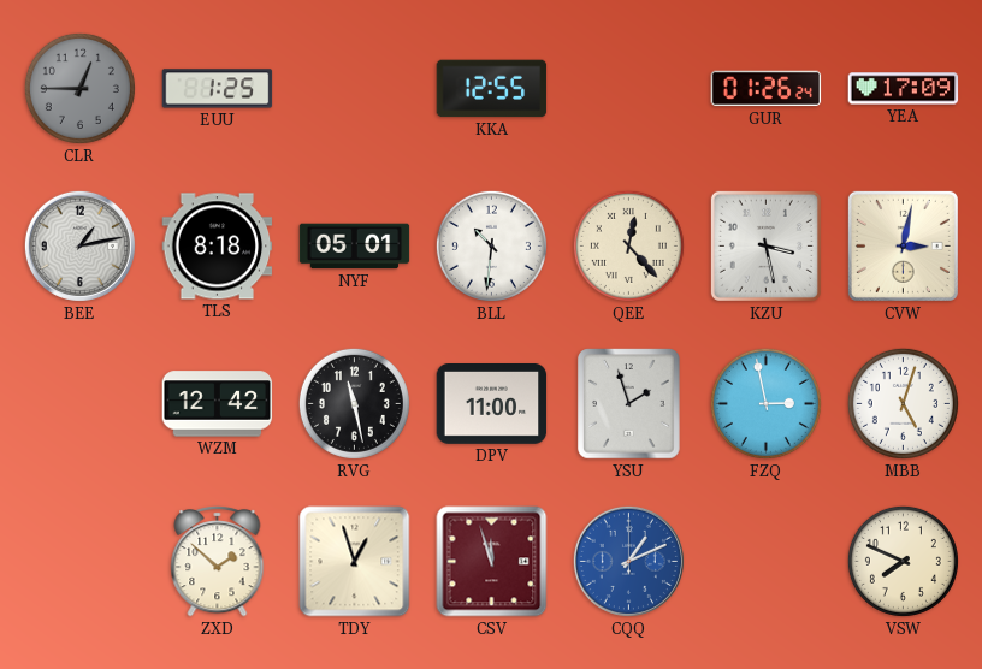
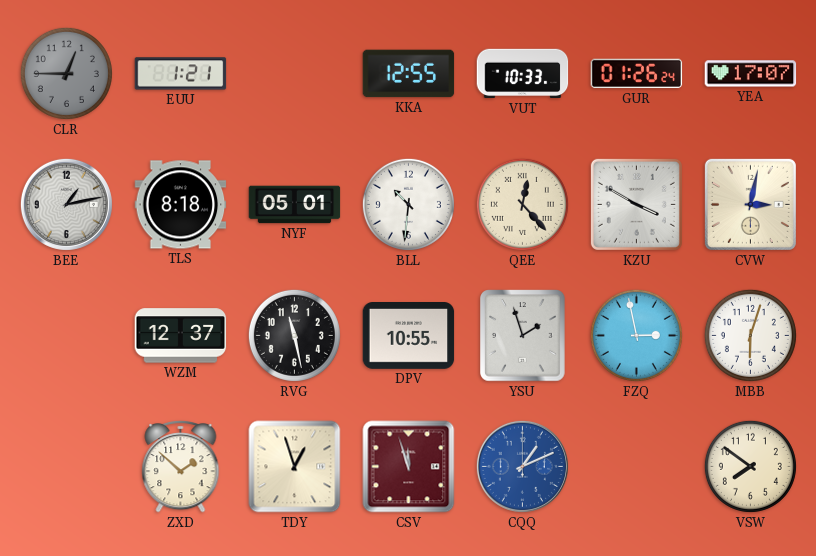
EUU: 1:25 -> 1:21 (181, 74)
VUT: none -> 10:33 (523, 74)
YEA: 17:09 -> 17:07 (751, 74)
KZU: 3:28 -> 3:50 (636, 204)
WZM: 12:42 -> 12:37 (181, 336)
DPV: 11:00 -> 10:55 (409, 336)
MBB: 5:03 -> 6:03 (750, 335)
VSW: 7:49 -> 7:51 (750, 466)
